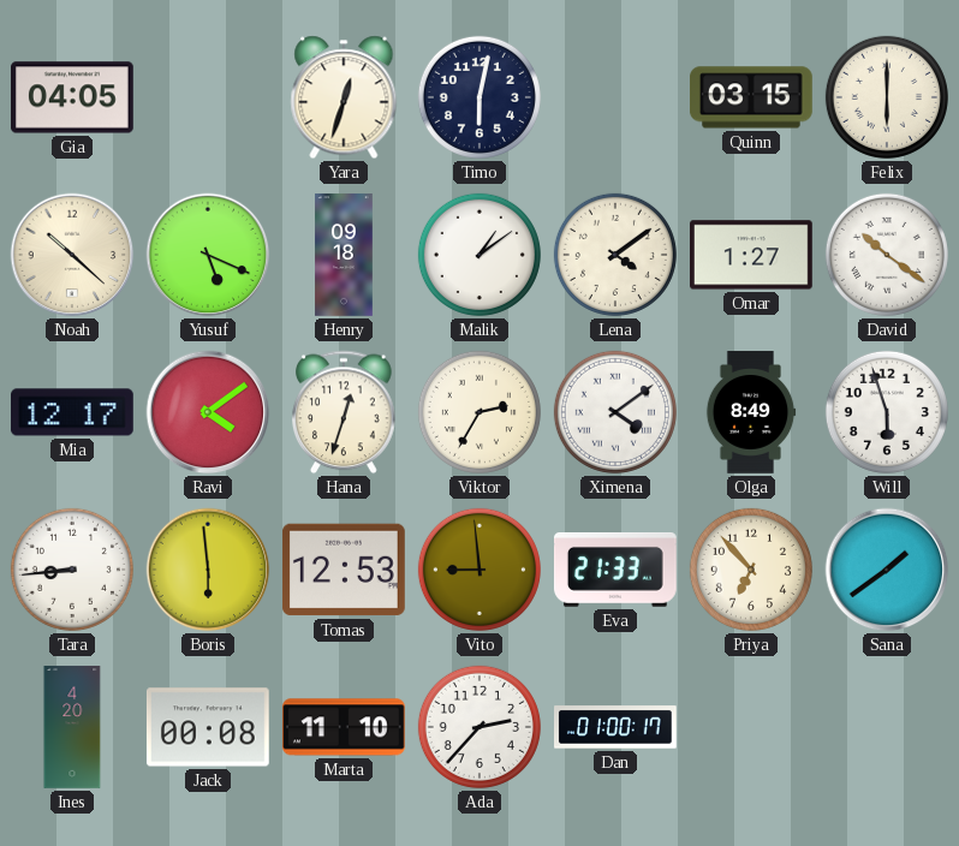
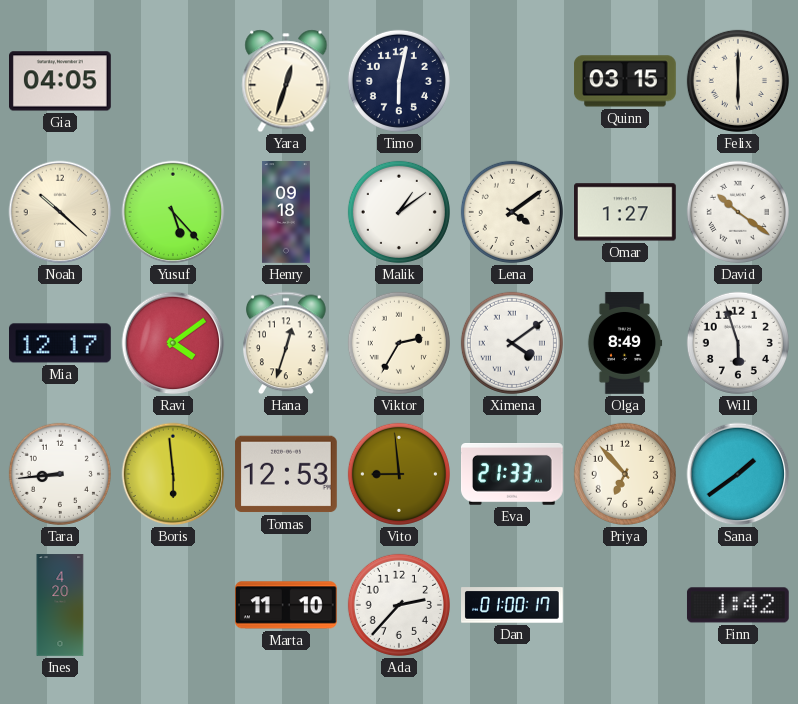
Yusuf: 5:19 -> 5:23 (173, 212)
Jack: 00:08 -> none (208, 727)
Finn: none -> 1:42 (738, 605)
